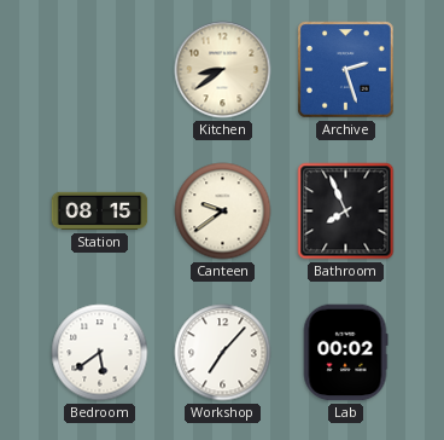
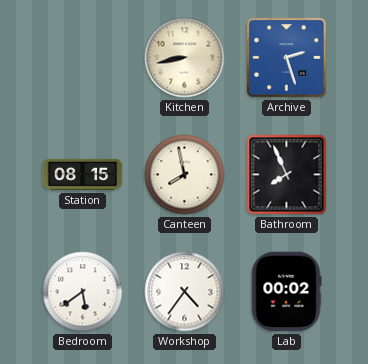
Kitchen: 8:39 -> 8:43 (185, 58)
Canteen: 9:39 -> 7:58 (185, 175)
Workshop: 7:07 -> 4:36 (185, 292)
